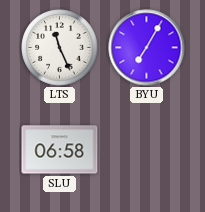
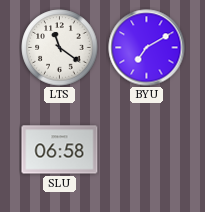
LTS: 11:26 -> 11:21 (60, 48)
BYU: 7:05 -> 7:10 (147, 48)
